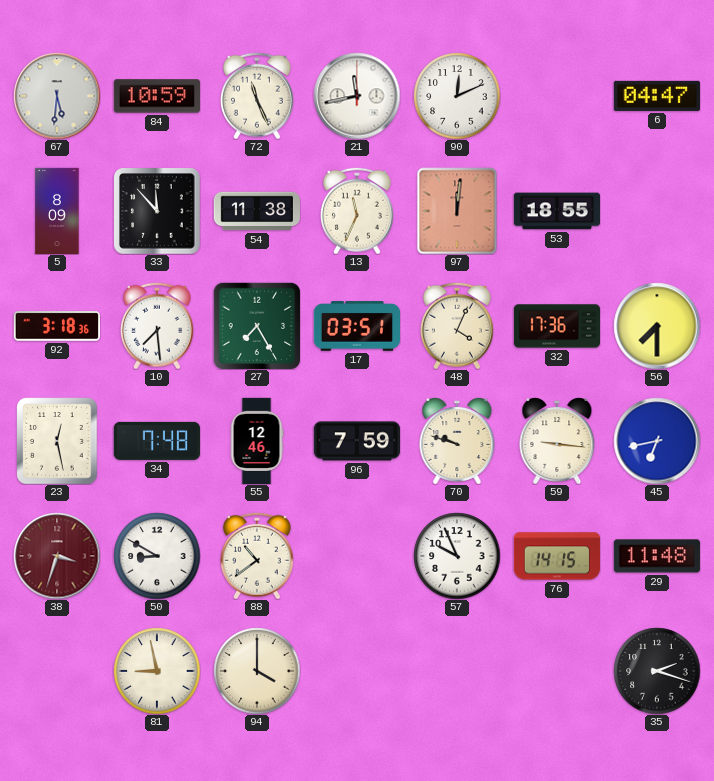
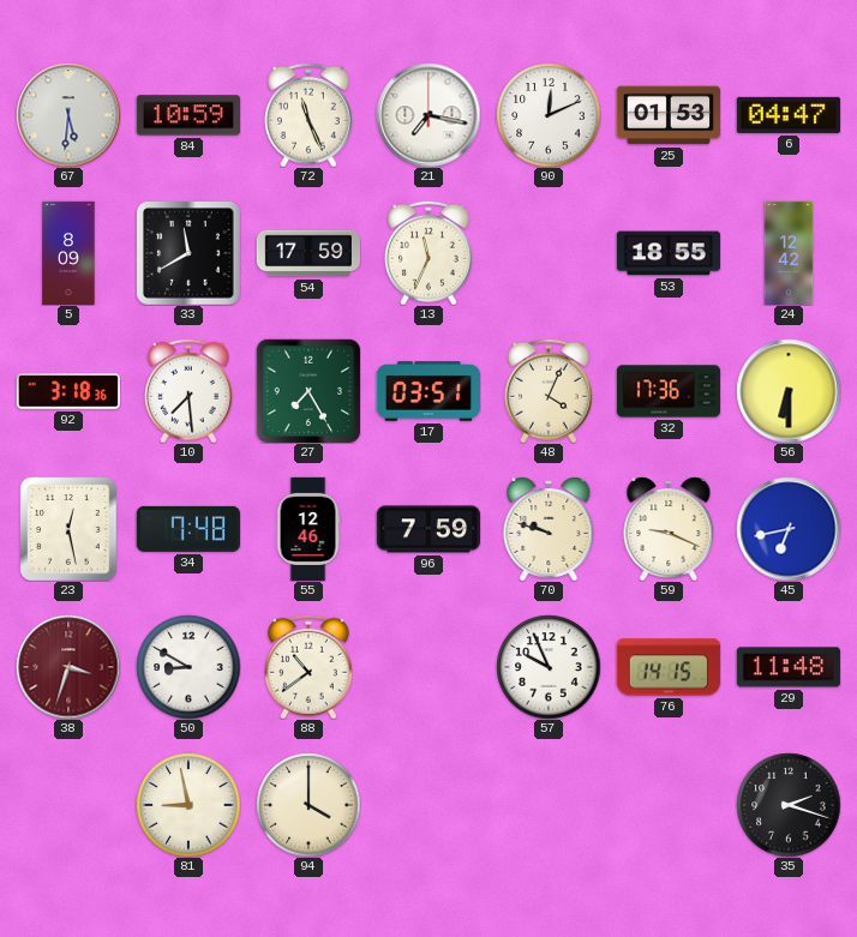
21: 11:43 -> 7:17 (428, 115)
25: none -> 01:53 (669, 115)
33: 11:53 -> 11:40 (188, 253)
54: 11:38 -> 17:59 (307, 253)
97: 12:01 -> none (457, 211)
24: none -> 12:42 (789, 253)
56: 7:30 -> 6:30 (789, 391)
59: 9:16 -> 9:19 (669, 529)
